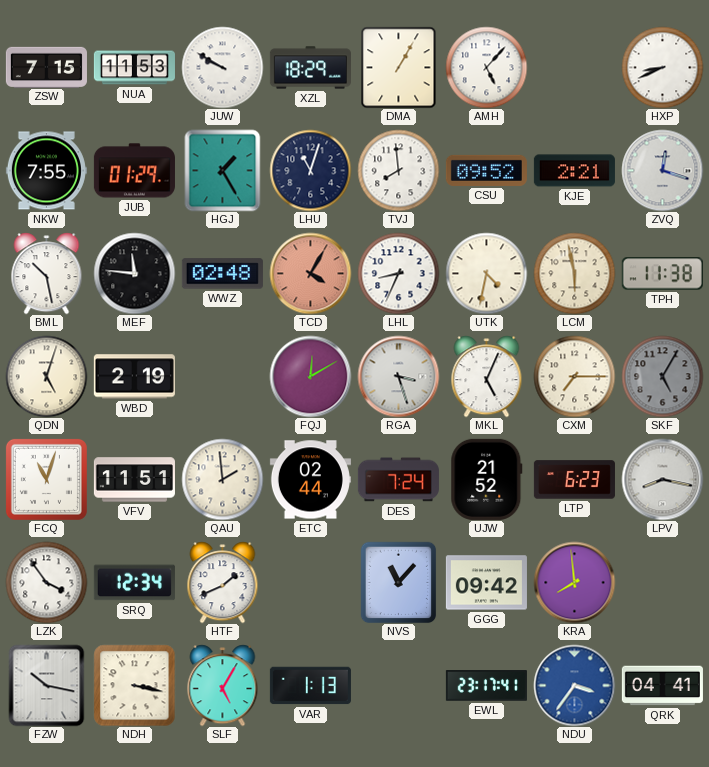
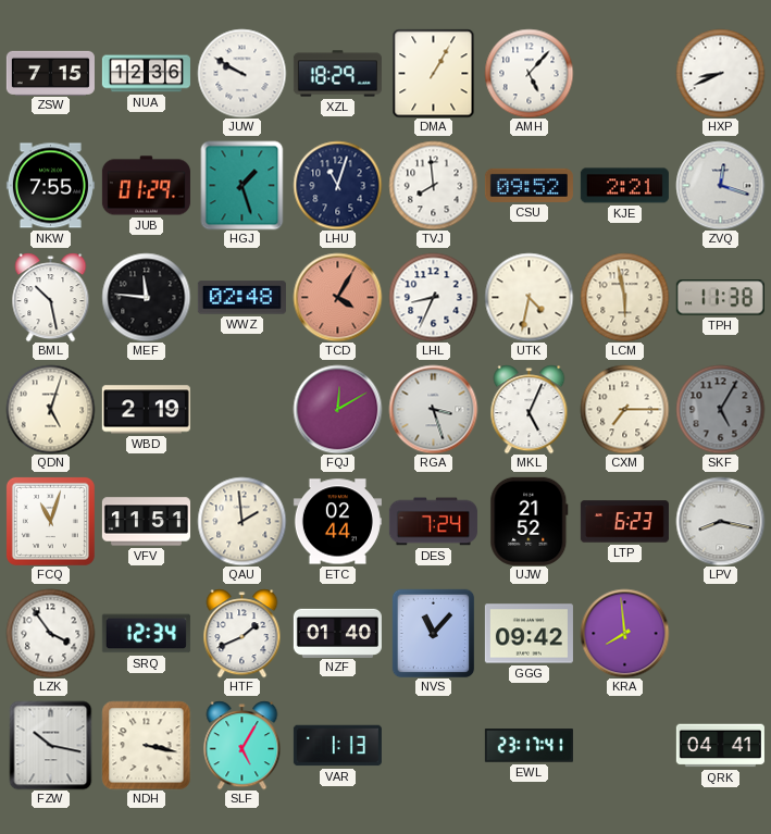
NUA: 11:53 -> 12:36 (146, 74)
HGJ: 1:25 -> 1:27 (243, 185)
NZF: none -> 01:40 (337, 633)
NDU: 3:36 -> none (574, 685)
